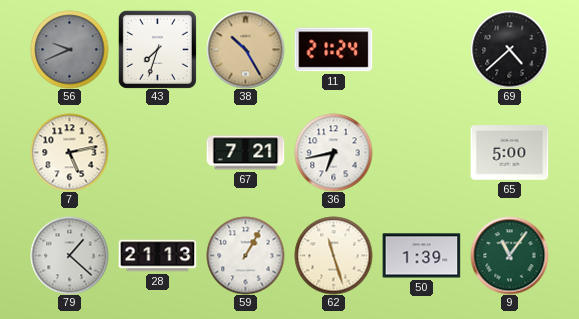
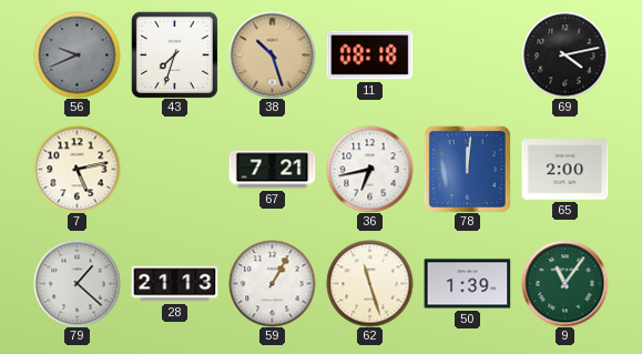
38: 10:25 -> 10:27 (272, 54)
11: 21:24 -> 08:18 (369, 55)
69: 4:38 -> 4:13 (564, 54)
78: none -> 12:01 (467, 169)
65: 5:00 -> 2:00 (564, 170)
